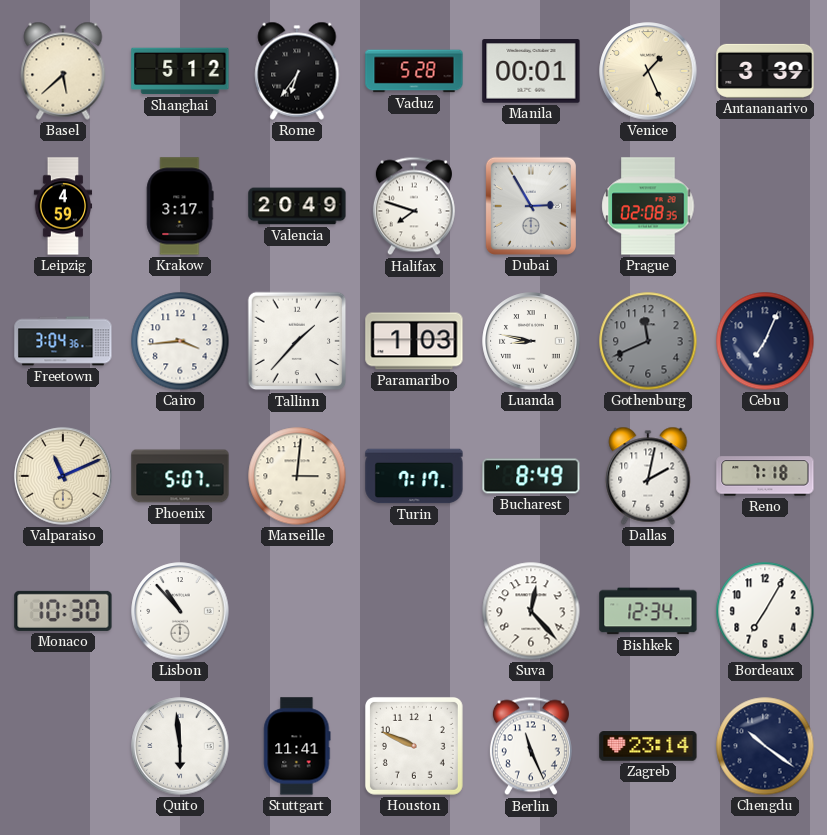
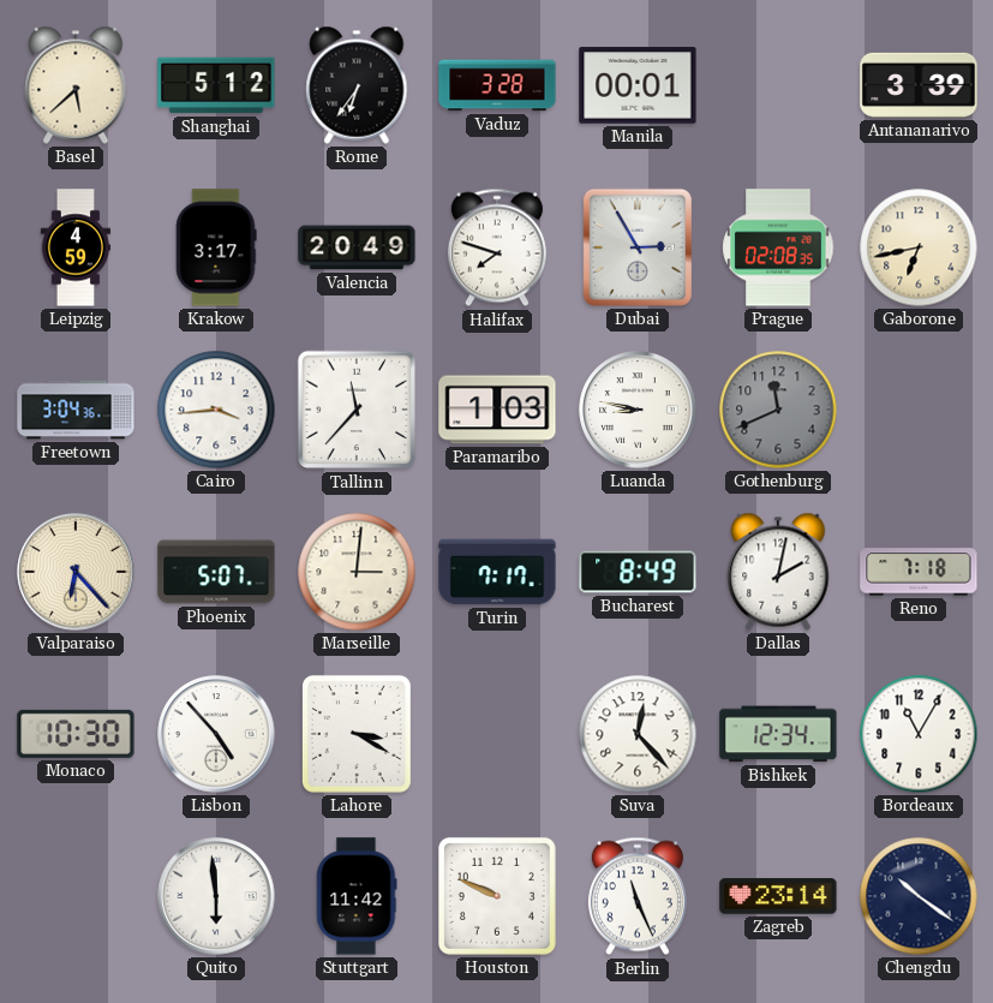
Vaduz: 5:28 -> 3:28 (497, 85)
Venice: 1:26 -> none (648, 71)
Gaborone: none -> 6:43 (919, 247)
Tallinn: 1:37 -> 11:37 (357, 410)
Cebu: 7:04 -> none (765, 341)
Valparaiso: 11:11 -> 6:23 (76, 572)
Lisbon: 10:53 -> 4:53 (216, 734)
Lahore: none -> 3:20 (357, 734)
Bordeaux: 7:05 -> 11:05 (919, 734)
Stuttgart: 11:41 -> 11:42 (357, 896)
